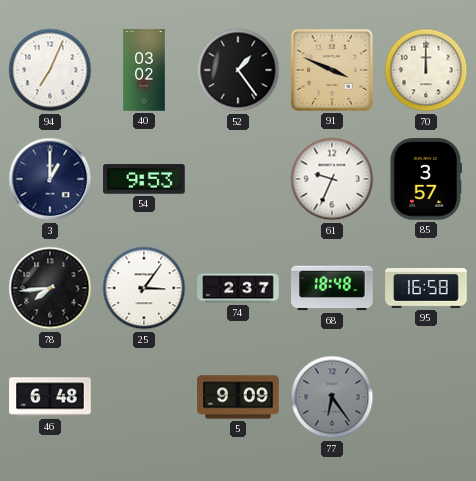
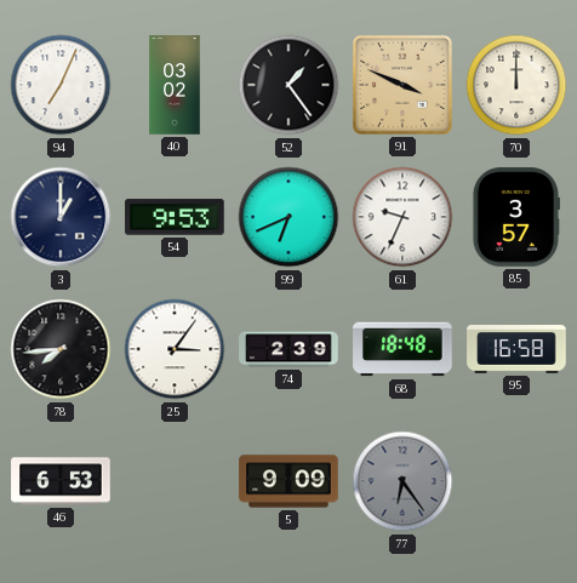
99: none -> 6:41 (288, 217)
74: 2:37 -> 2:39 (288, 349)
46: 6:48 -> 6:53 (61, 481)
